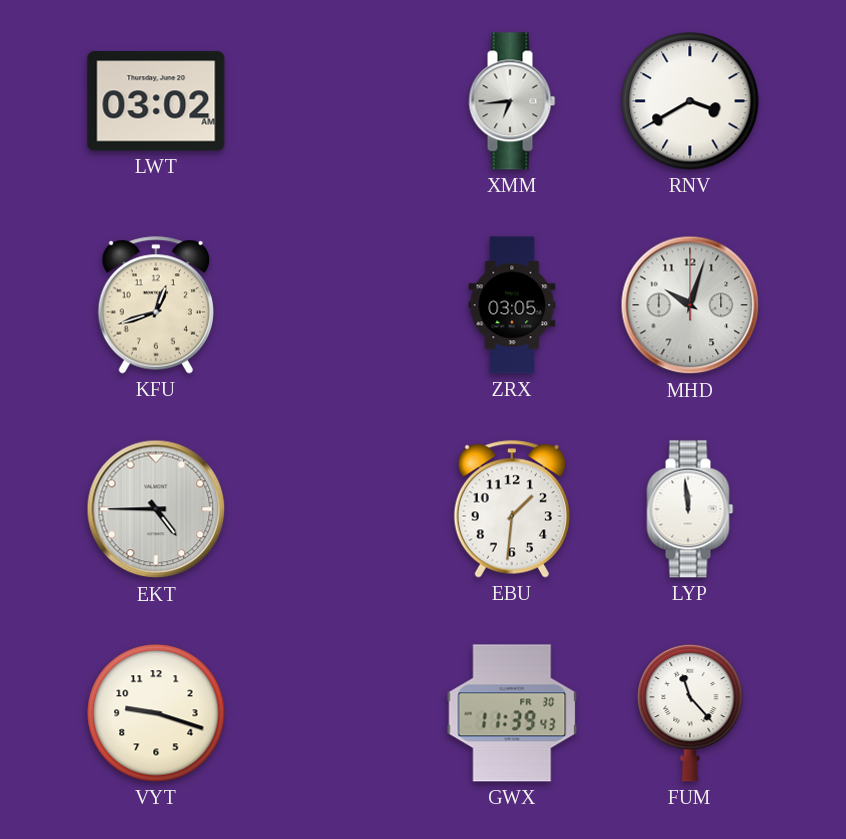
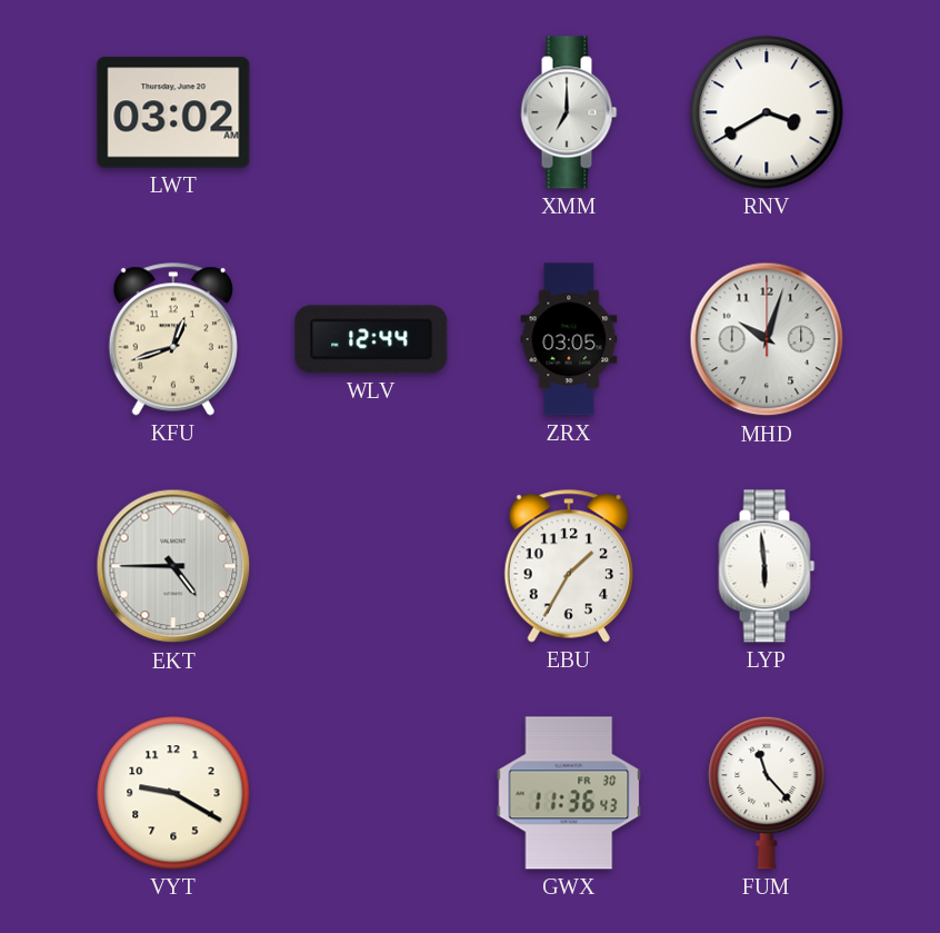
XMM: 6:44 -> 7:00 (569, 112)
WLV: none -> 12:44 (371, 339)
EBU: 1:31 -> 1:35 (569, 566)
LYP: 11:59 -> 5:59 (767, 566)
VYT: 9:18 -> 9:20 (173, 793)
GWX: 11:39 -> 11:36 (569, 793)
